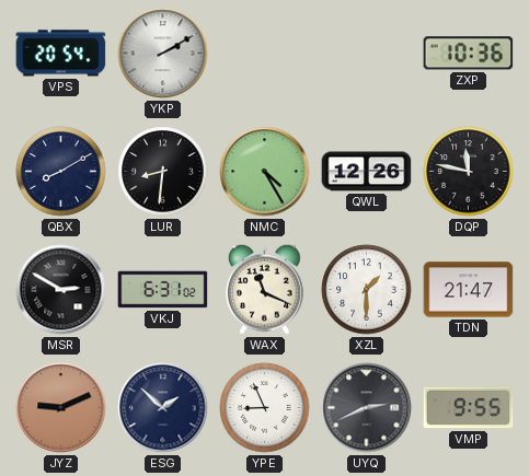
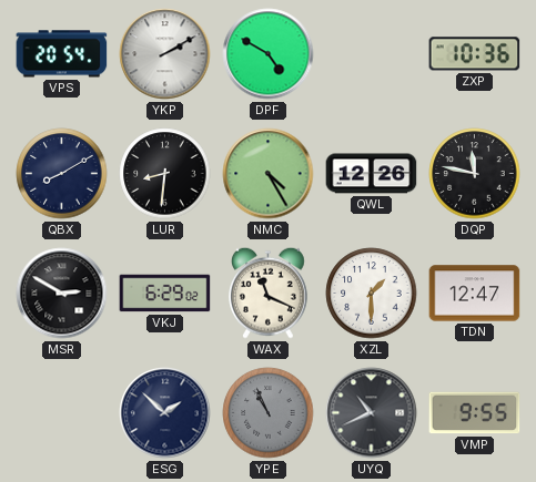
DPF: none -> 4:50 (269, 54)
VKJ: 6:31 -> 6:29 (165, 294)
TDN: 21:47 -> 12:47 (475, 294)
JYZ: 9:11 -> none (61, 408)
YPE: 8:56 -> 10:56 (269, 413)
YPE dial: white -> grey (269, 413)
UYQ: 2:41 -> 10:41 (372, 413)
